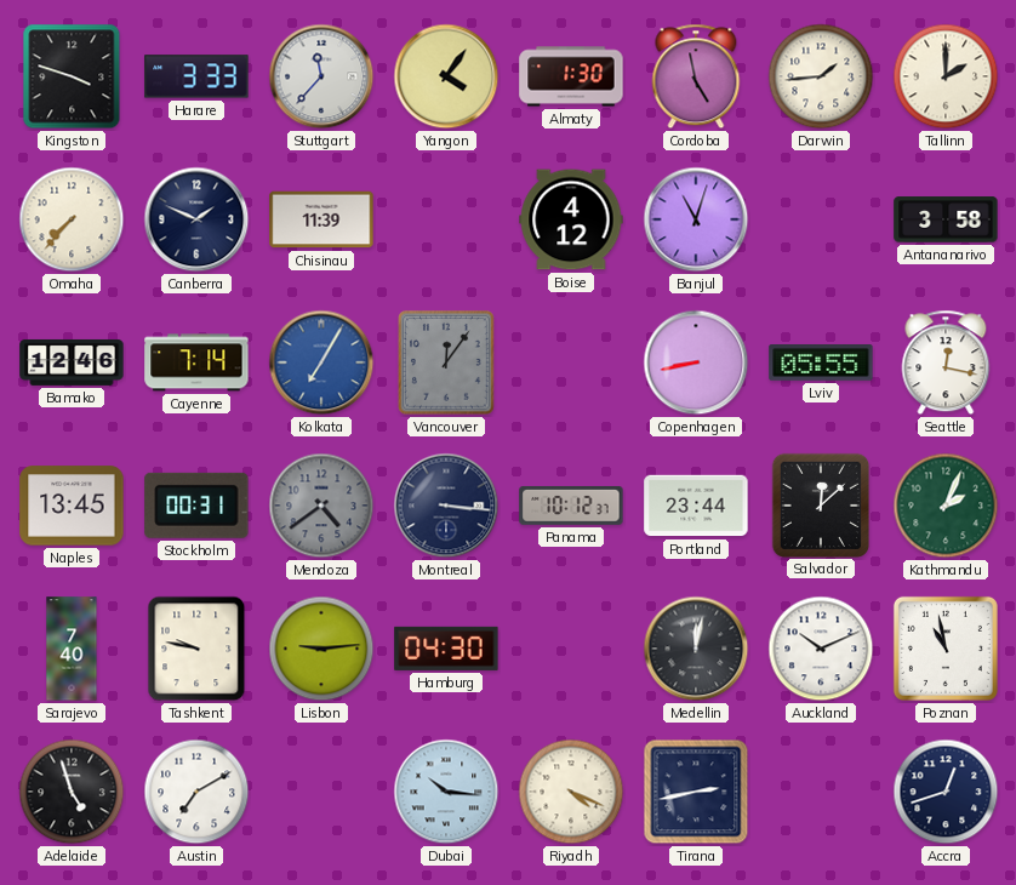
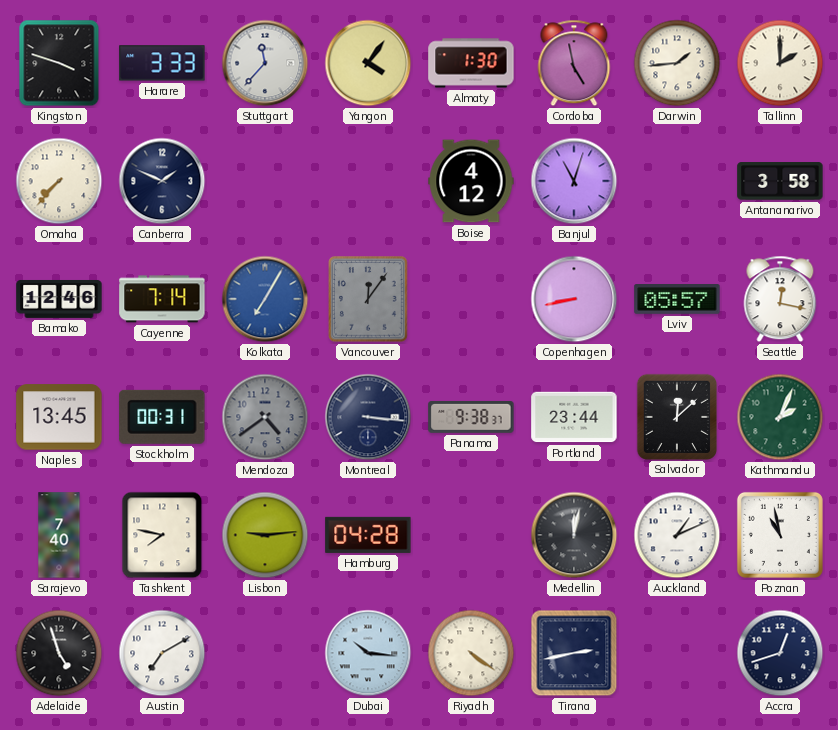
Chisinau: 11:39 -> none (321, 219)
Lviv: 05:55 -> 05:57 (677, 300)
Panama: 10:12 -> 9:38 (471, 417)
Tashkent: 9:47 -> 7:47 (162, 535)
Hamburg: 04:30 -> 04:28 (368, 535)
Auckland: 10:11 -> 1:11 (677, 535)
Riyadh: 4:19 -> 4:21 (471, 653)
